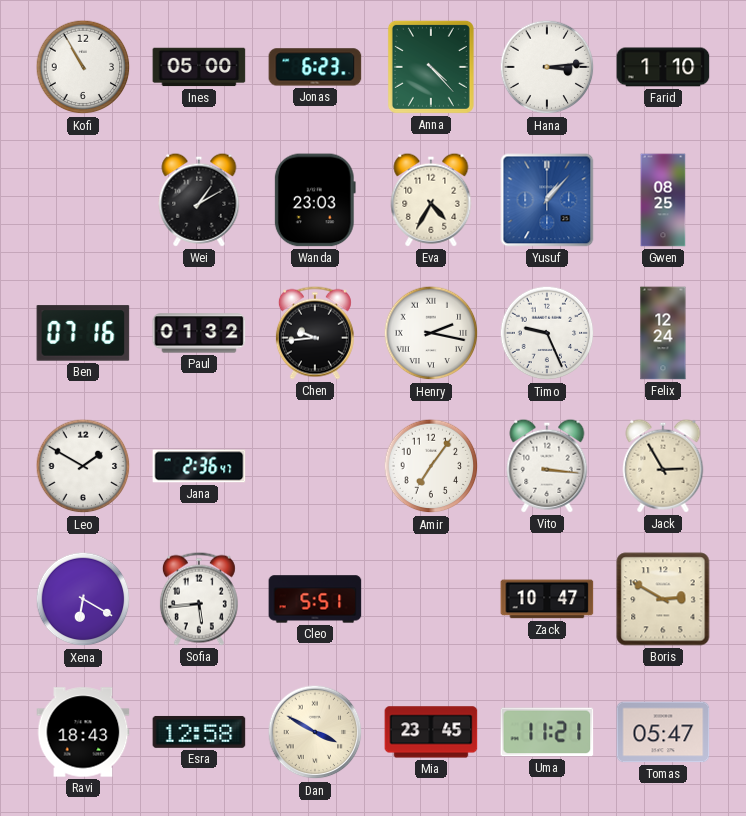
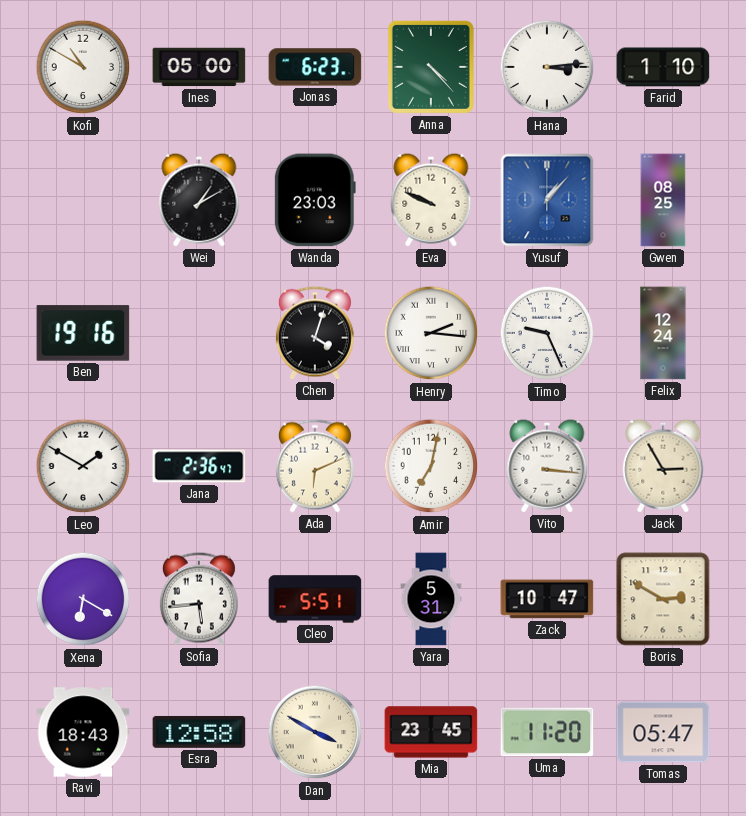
Kofi: 10:55 -> 10:50 (83, 67)
Eva: 4:35 -> 9:49 (431, 200)
Ben: 07:16 -> 19:16 (83, 333)
Paul: 01:32 -> none (199, 333)
Chen: 9:44 -> 4:03 (315, 333)
Henry: 2:17 -> 2:16 (431, 333)
Ada: none -> 6:11 (315, 466)
Amir: 7:06 -> 7:02 (431, 466)
Yara: none -> 5:31 (431, 599)
Uma: 11:21 -> 11:20 (547, 732)
